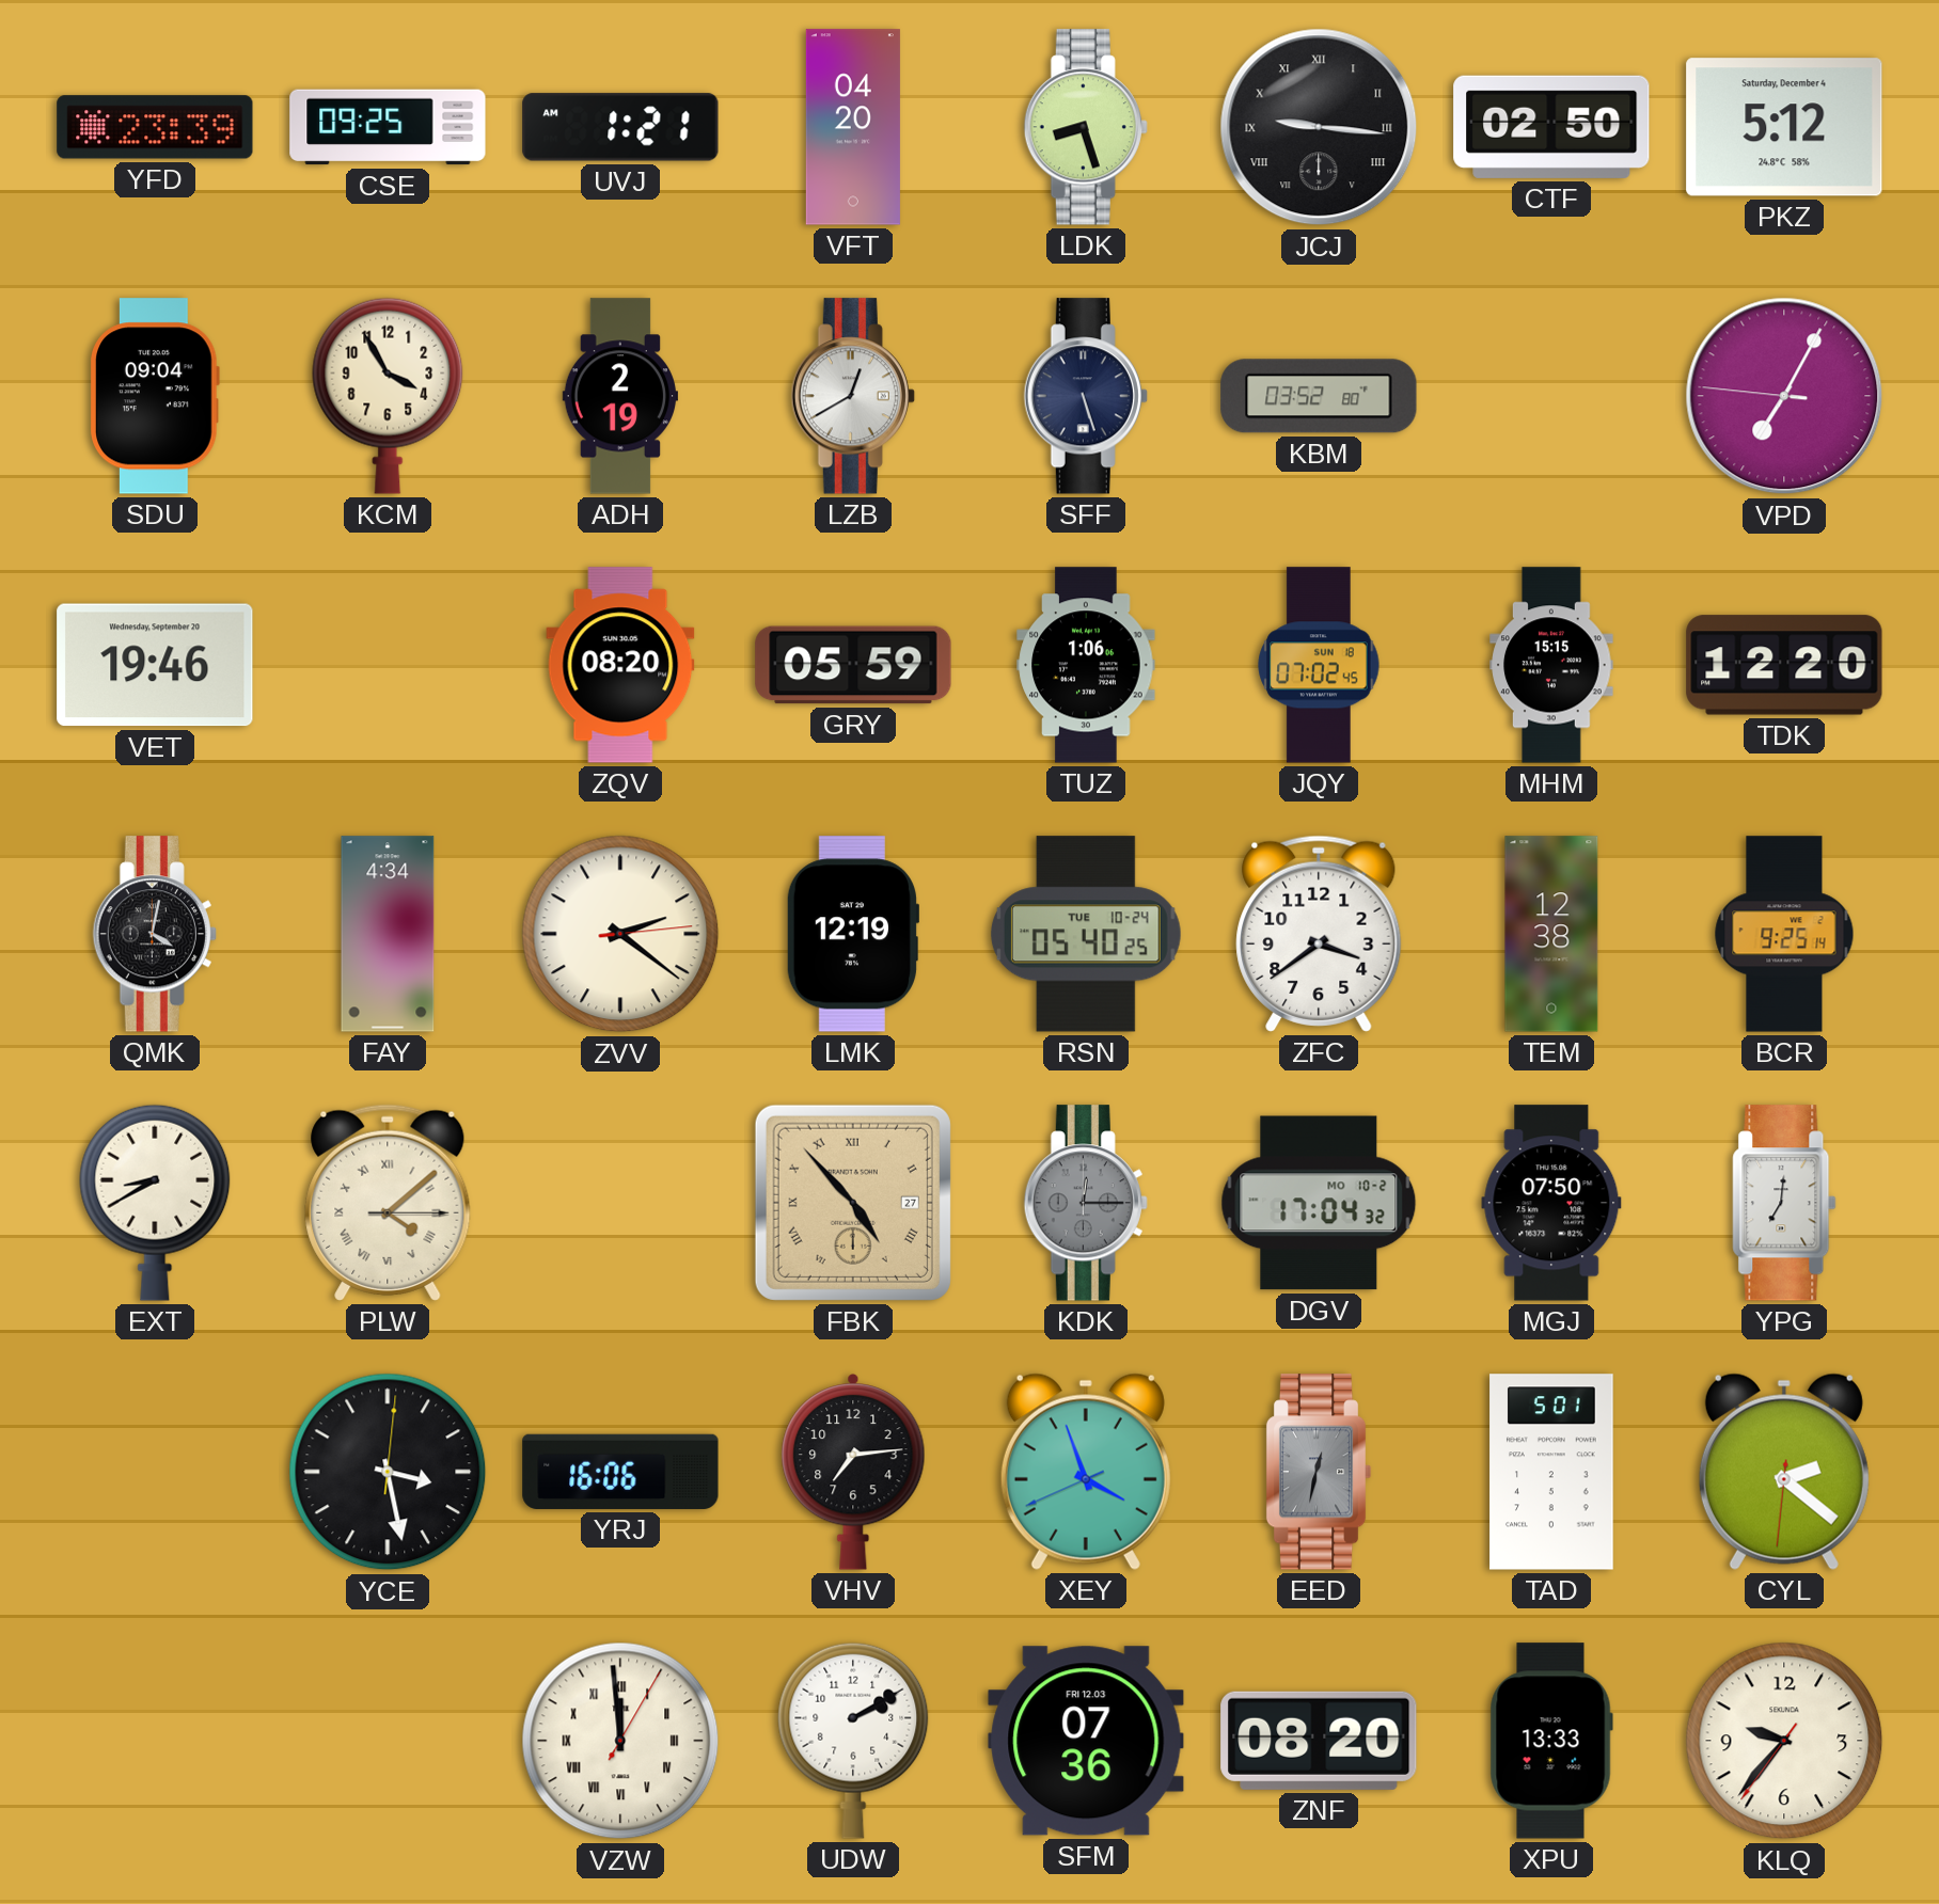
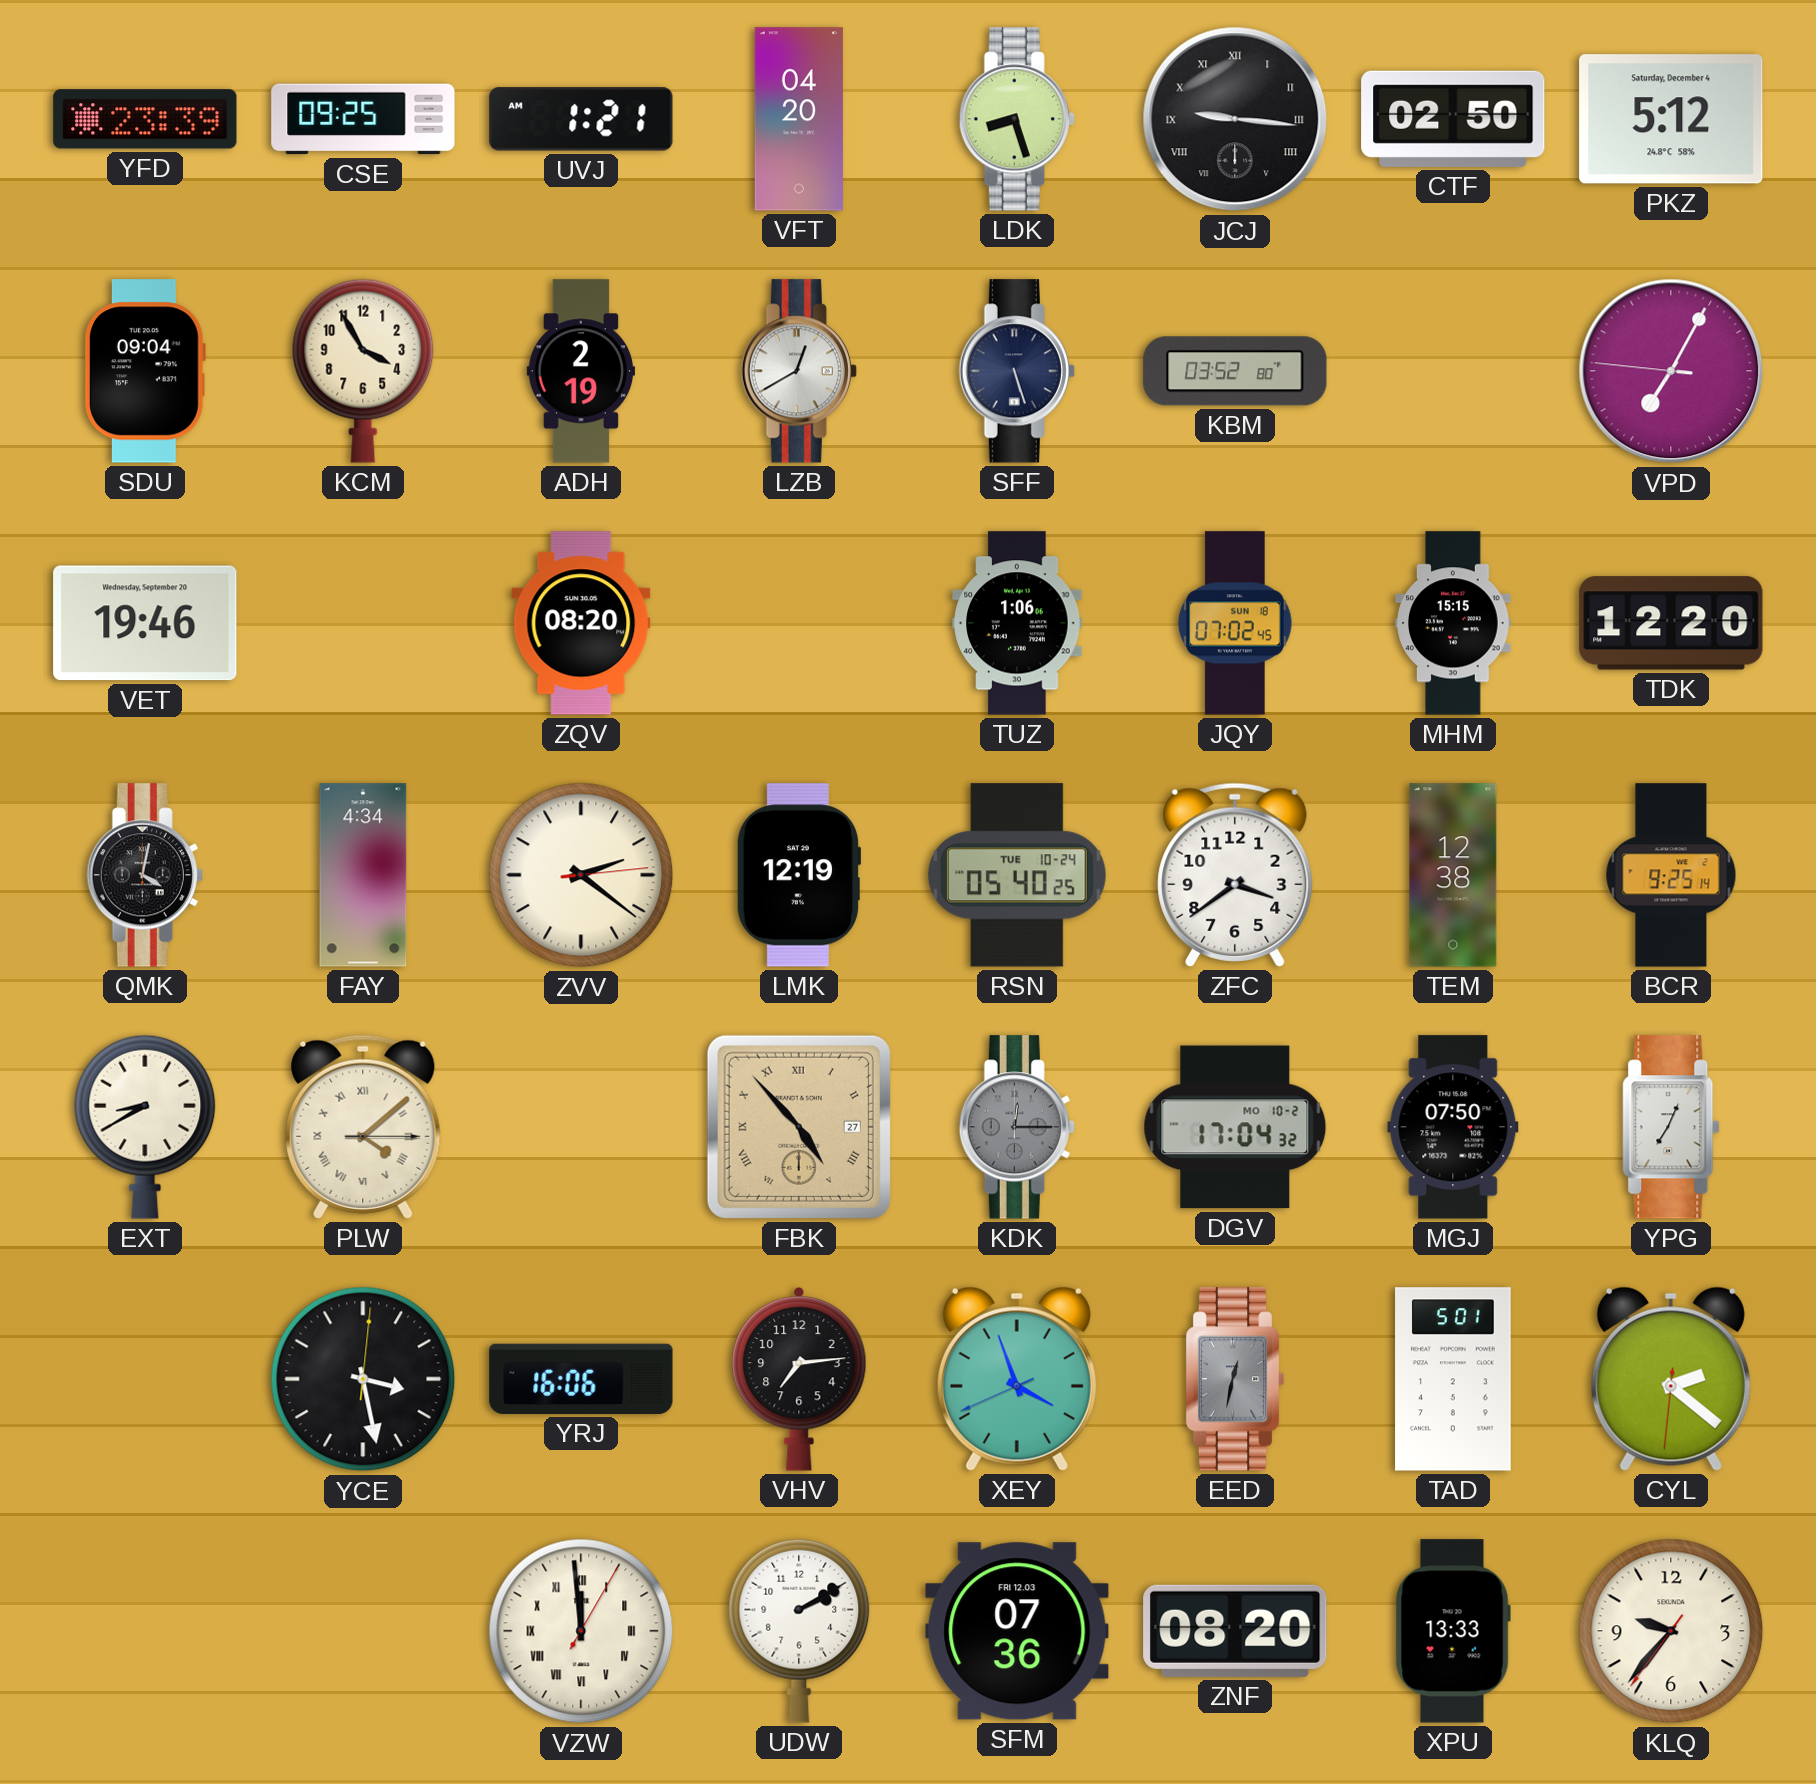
GRY: 05:59 -> none (853, 665)
YPG: 7:01 -> 7:04 (1671, 1127)
